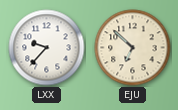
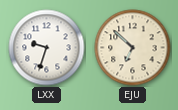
LXX: 9:37 -> 9:33 (47, 48)
